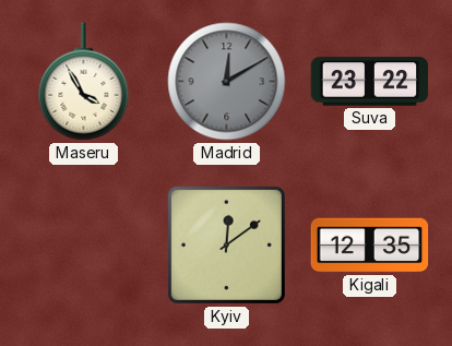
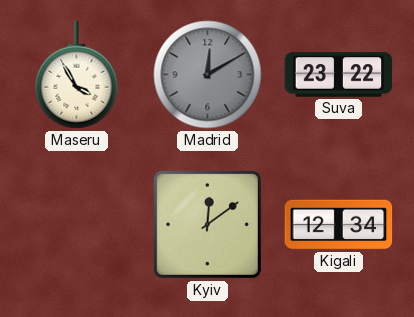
Kigali: 12:35 -> 12:34 (339, 225)
